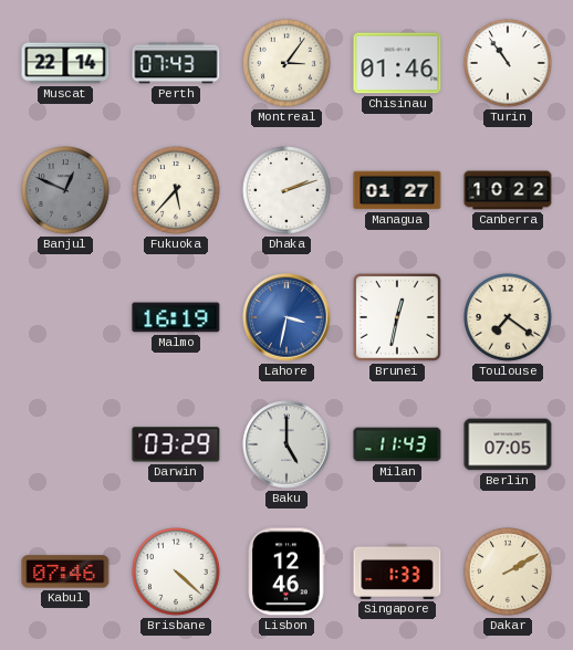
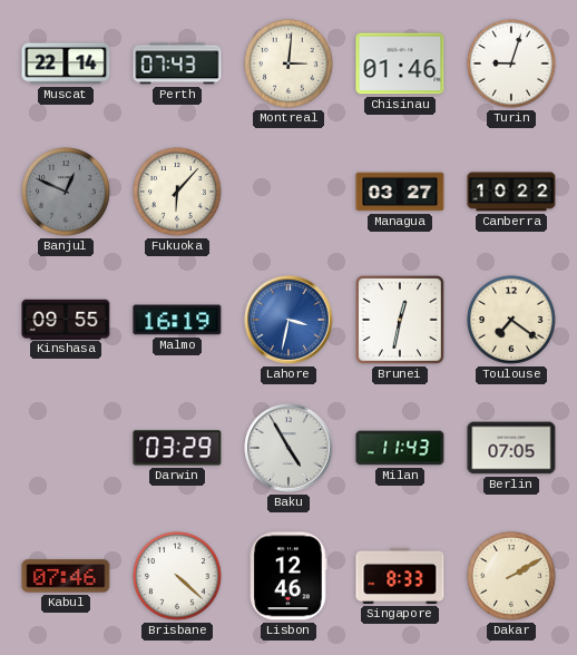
Montreal: 3:06 -> 3:01 (290, 65)
Turin: 10:54 -> 9:03 (512, 65)
Fukuoka: 5:37 -> 6:07 (178, 193)
Dhaka: 2:12 -> none (288, 191)
Managua: 01:27 -> 03:27 (400, 192)
Kinshasa: none -> 09:55 (66, 319)
Baku: 5:00 -> 4:55 (288, 448)
Singapore: 1:33 -> 8:33 (400, 576)
